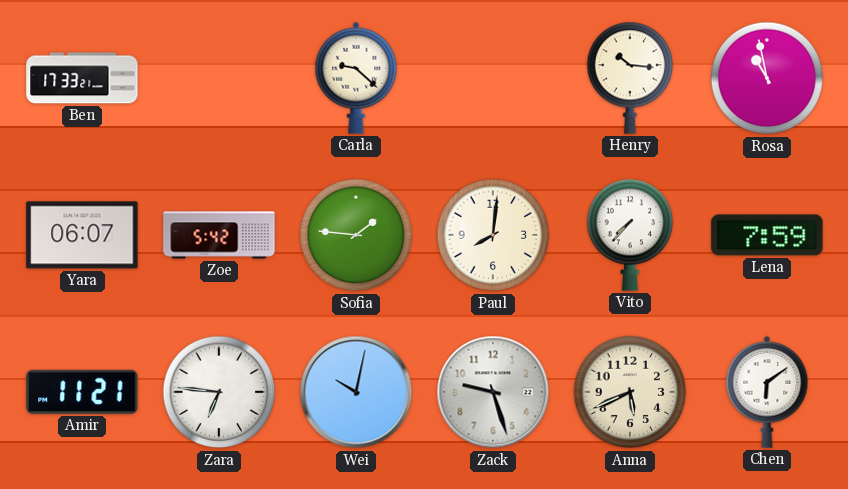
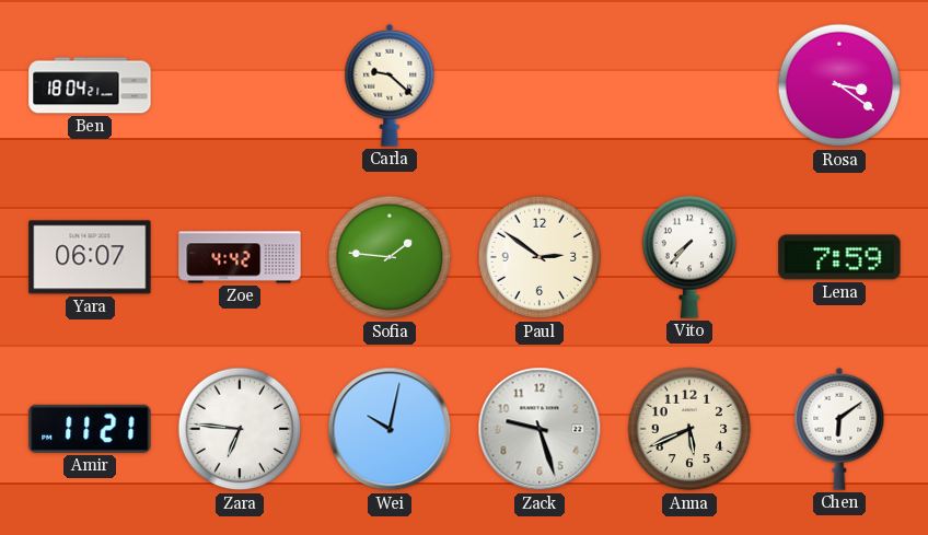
Ben: 17:33 -> 18:04 (90, 85)
Henry: 10:16 -> none (630, 78)
Rosa: 10:58 -> 3:21 (839, 85)
Zoe: 5:42 -> 4:42 (240, 257)
Paul: 8:01 -> 2:51 (540, 257)
